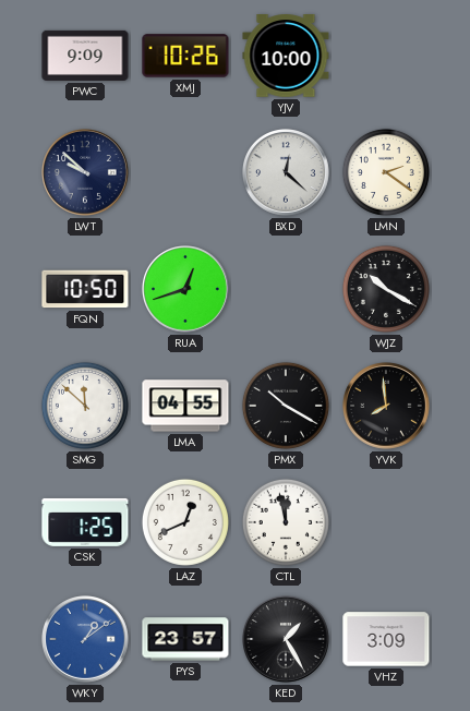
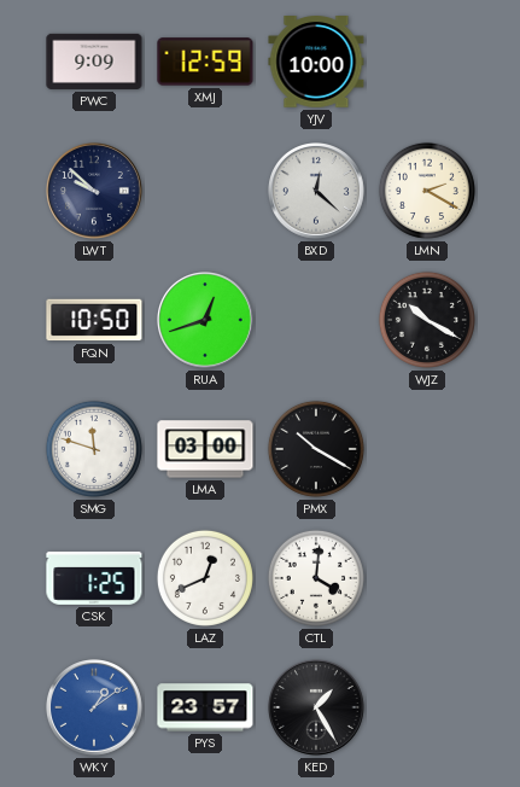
XMJ: 10:26 -> 12:59 (205, 62)
LMN: 2:21 -> 2:20 (427, 191)
SMG: 11:52 -> 11:48 (94, 449)
LMA: 04:55 -> 03:00 (205, 449)
YVK: 7:59 -> none (387, 407)
CTL: 11:58 -> 4:01 (316, 578)
VHZ: 3:09 -> none (386, 639)
